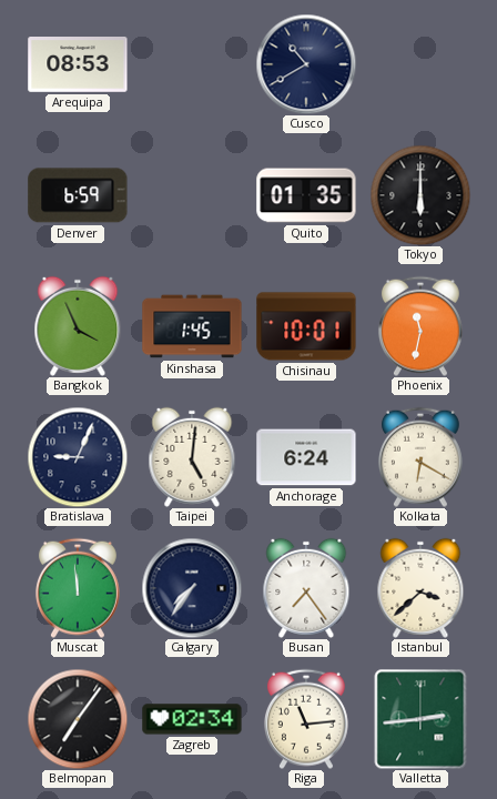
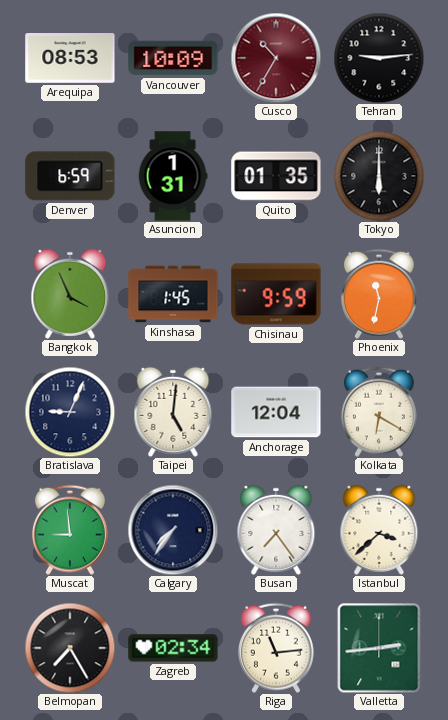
Vancouver: none -> 10:09 (173, 58)
Cusco: 10:40 -> 10:35 (276, 58)
Cusco dial: navy -> burgundy (276, 58)
Tehran: none -> 9:14 (379, 58)
Asuncion: none -> 1:31 (173, 176)
Chisinau: 10:01 -> 9:59 (276, 294)
Anchorage: 6:24 -> 12:04 (276, 412)
Muscat: 11:59 -> 8:59 (70, 530)
Belmopan: 7:06 -> 7:25 (70, 648)
